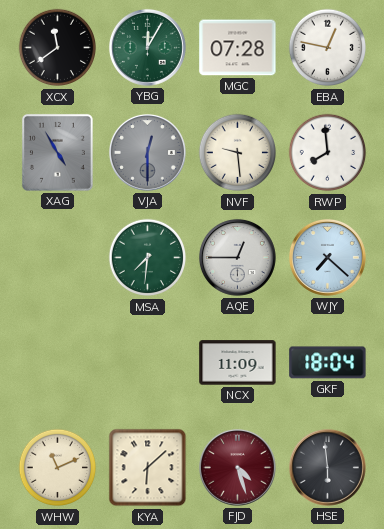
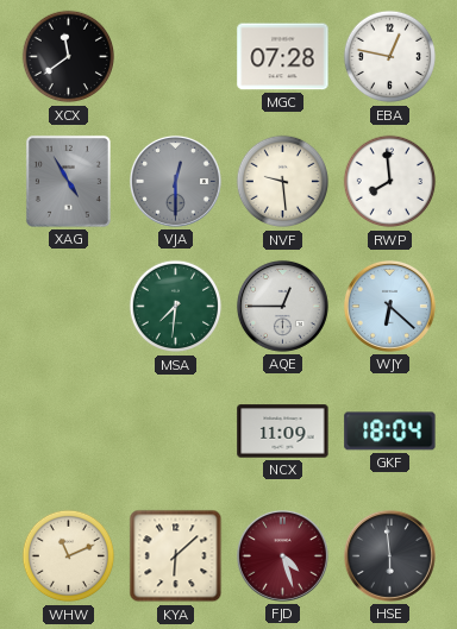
YBG: 12:05 -> none (147, 47)
WJY: 7:22 -> 6:22 (389, 306)
